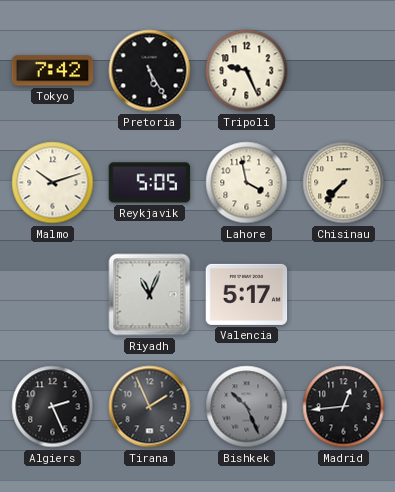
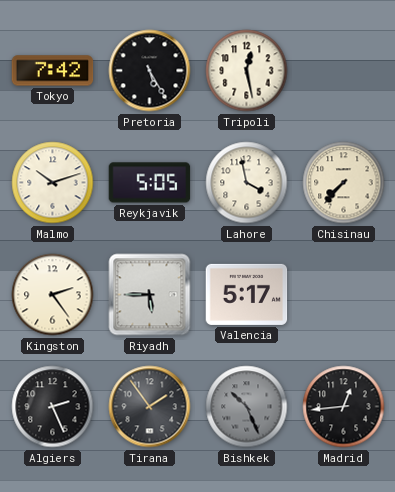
Tripoli: 9:26 -> 12:28 (247, 71)
Kingston: none -> 2:24 (53, 295)
Riyadh: 11:04 -> 5:45 (150, 295)
Tirana: 1:56 -> 1:54 (150, 407)
